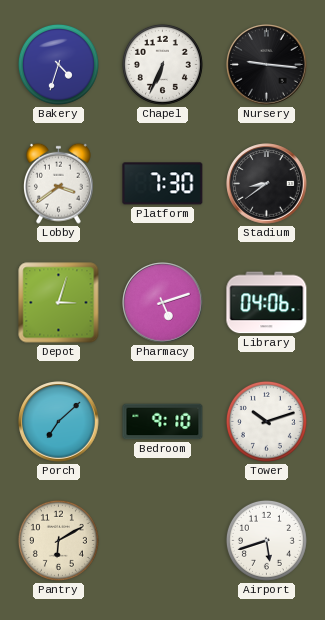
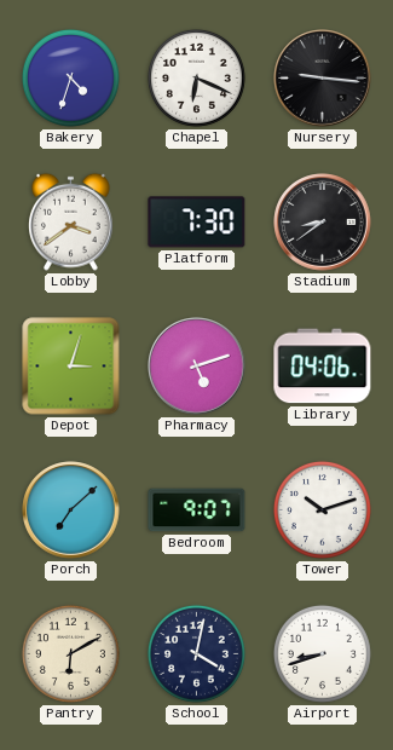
Chapel: 6:34 -> 6:19 (196, 77)
Bedroom: 9:10 -> 9:07 (197, 510)
School: none -> 4:02 (196, 653)
Airport: 5:42 -> 8:42 (322, 653)
